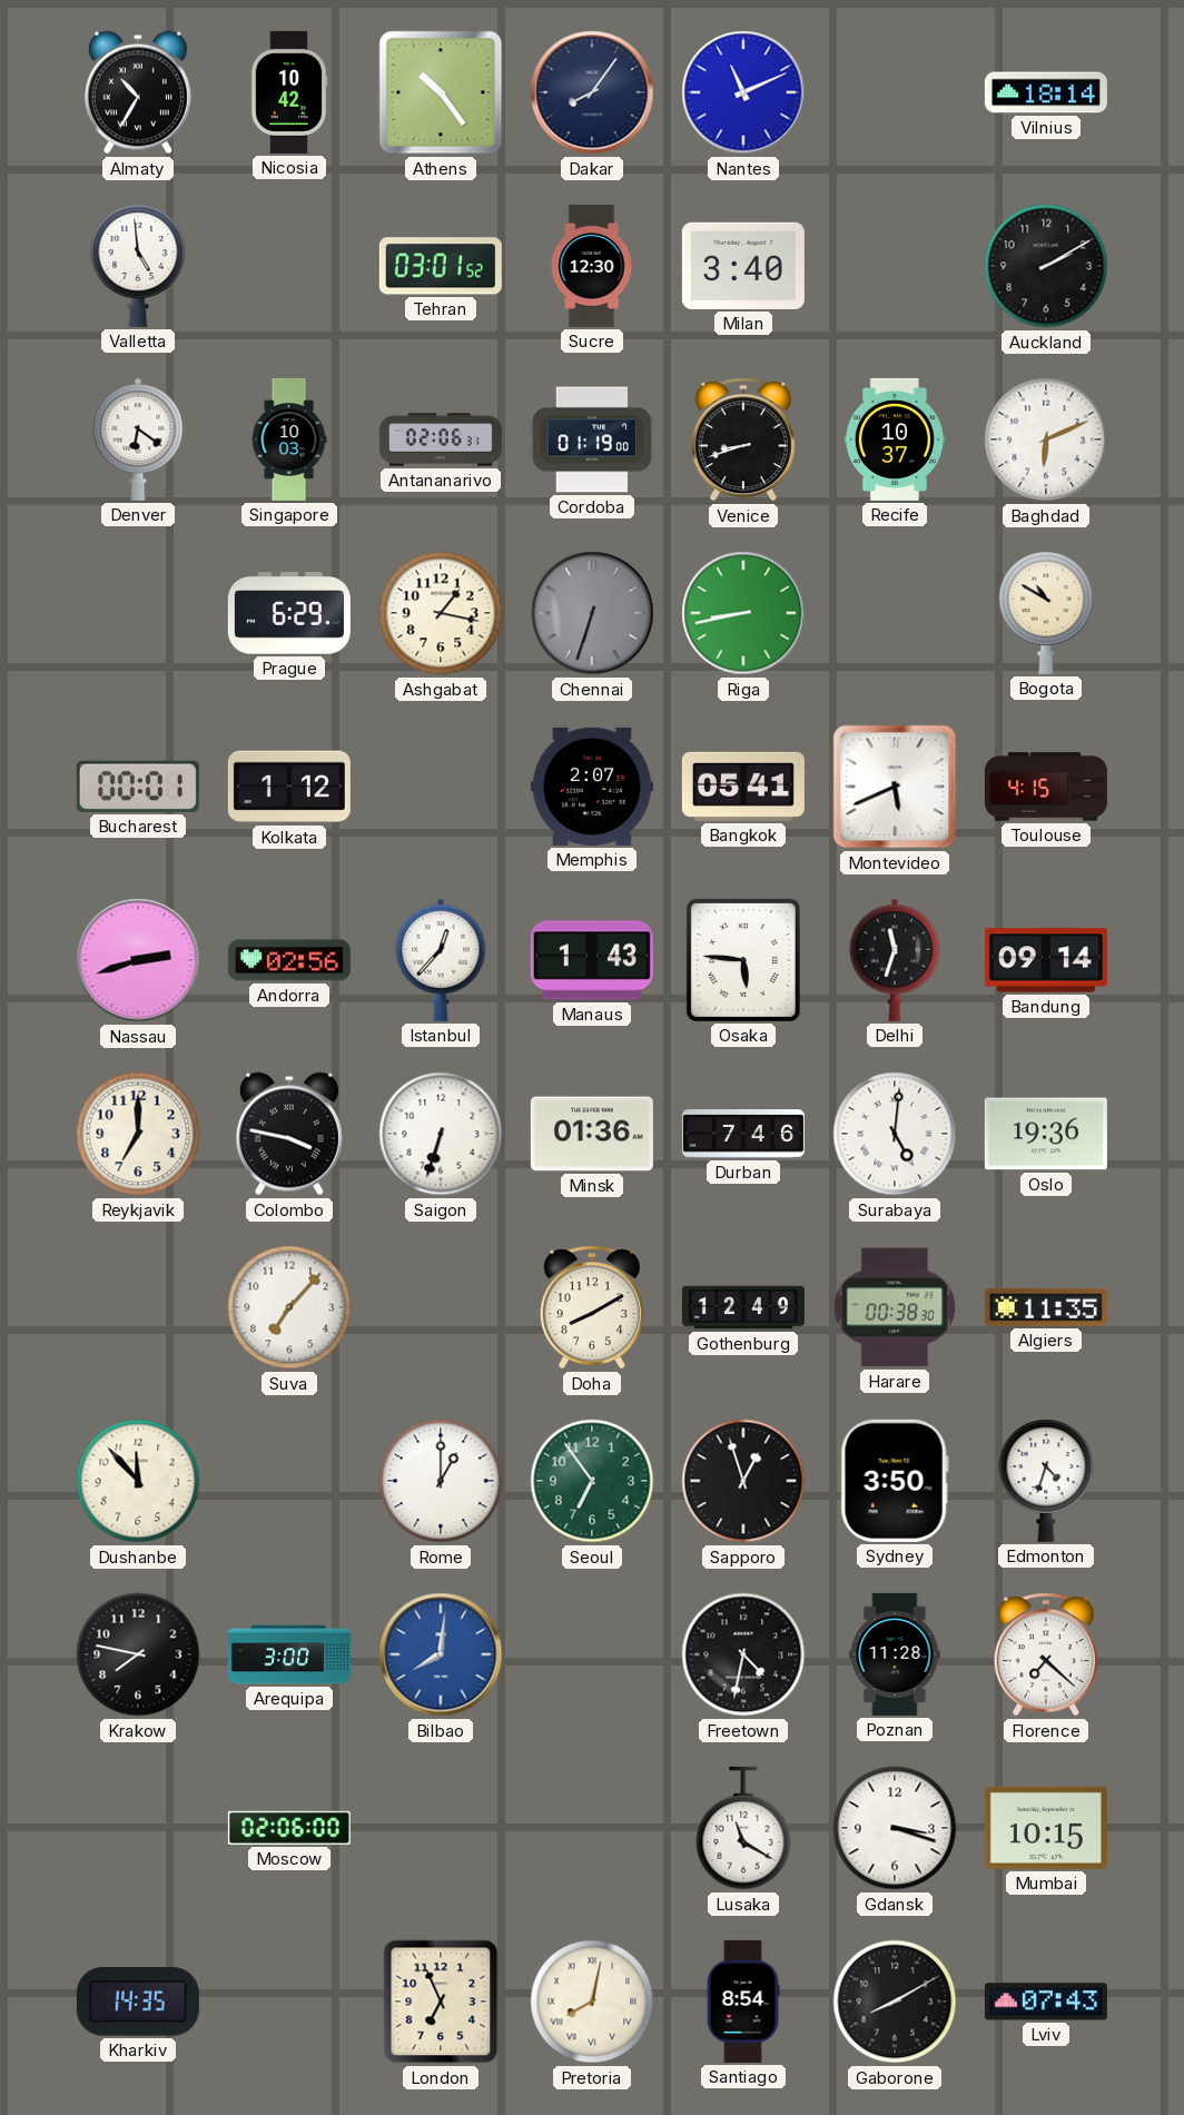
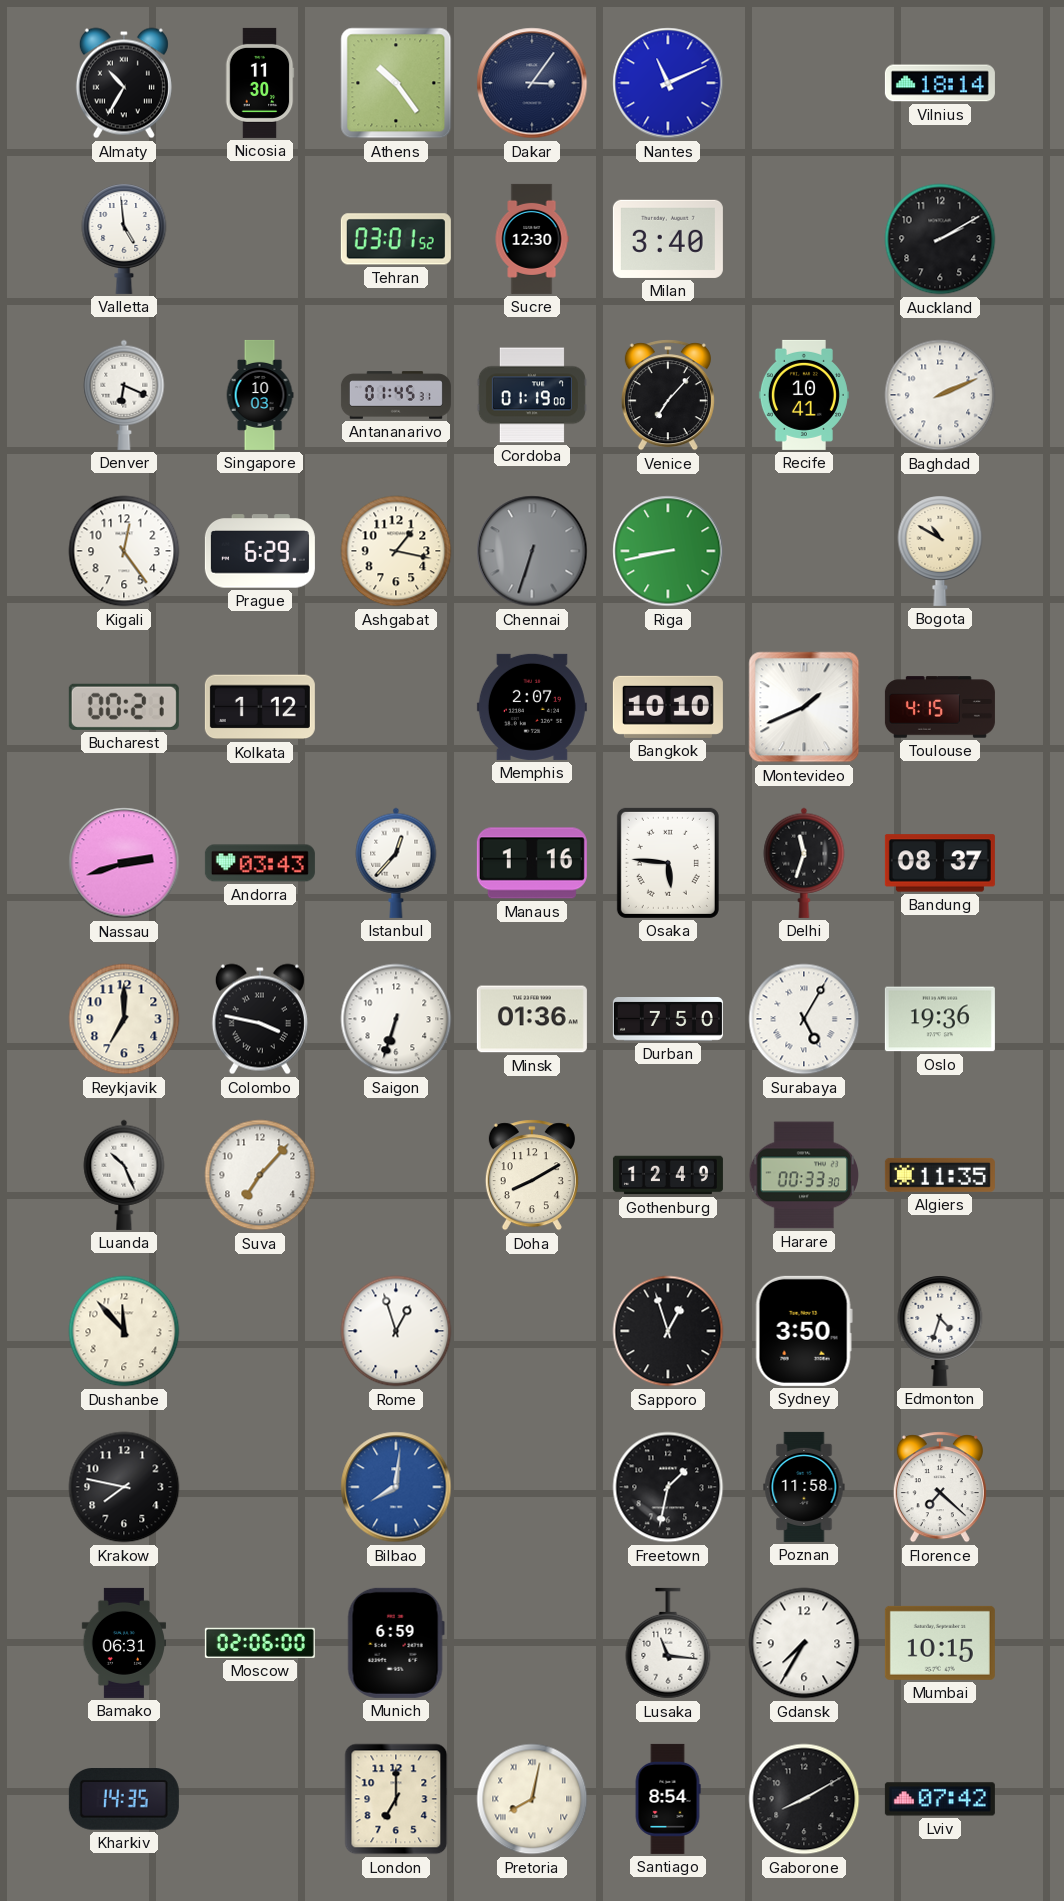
Nicosia: 10:42 -> 11:30 (260, 83)
Dakar: 8:06 -> 3:06 (532, 83)
Denver: 6:21 -> 6:19 (124, 395)
Antananarivo: 02:06 -> 01:45 (396, 395)
Venice: 8:42 -> 7:07 (668, 395)
Recife: 10:37 -> 10:41 (804, 395)
Baghdad: 6:11 -> 2:11 (940, 395)
Kigali: none -> 12:24 (124, 551)
Bucharest: 00:01 -> 00:21 (124, 707)
Bangkok: 05:41 -> 10:10 (668, 707)
Montevideo: 5:41 -> 1:41 (804, 707)
Andorra: 02:56 -> 03:43 (260, 863)
Manaus: 1:43 -> 1:16 (532, 863)
Bandung: 09:14 -> 08:37 (940, 863)
Durban: 7:46 -> 7:50 (668, 1019)
Surabaya: 5:01 -> 5:05 (804, 1019)
Luanda: none -> 10:26 (124, 1175)
Harare: 00:38 -> 00:33 (803, 1175)
Rome: 1:00 -> 12:57 (396, 1331)
Seoul: 6:54 -> none (592, 1481)
Arequipa: 3:00 -> none (289, 1654)
Freetown: 4:32 -> 1:32 (668, 1487)
Poznan: 11:28 -> 11:58 (804, 1487)
Bamako: none -> 06:31 (123, 1643)
Munich: none -> 6:59 (396, 1643)
Lusaka: 11:20 -> 11:16 (668, 1643)
Gdansk: 3:18 -> 7:35 (804, 1643)
London: 6:56 -> 7:00 (396, 1799)
Lviv: 07:43 -> 07:42 (940, 1799)
